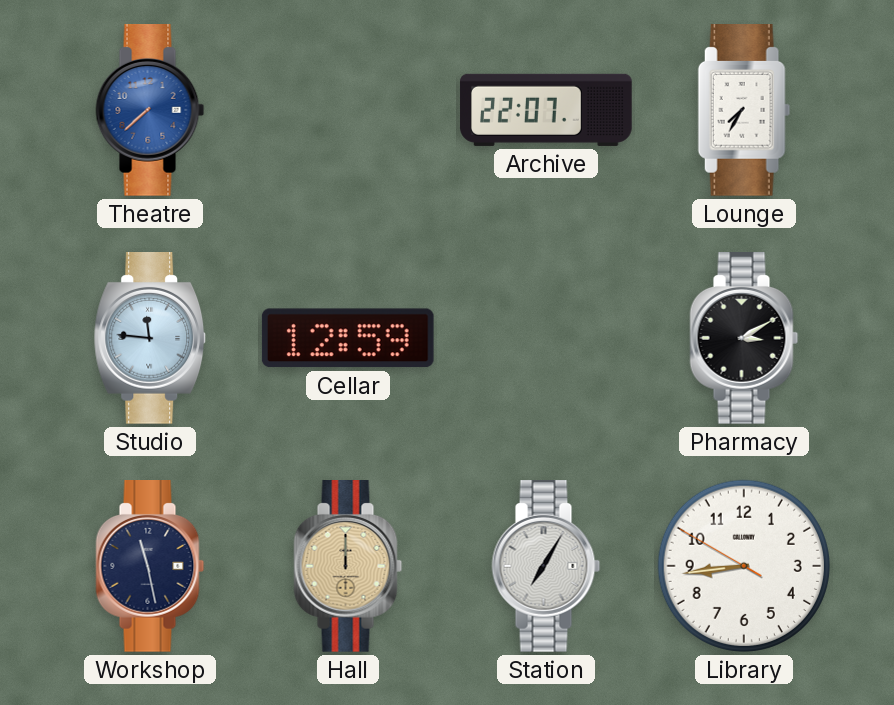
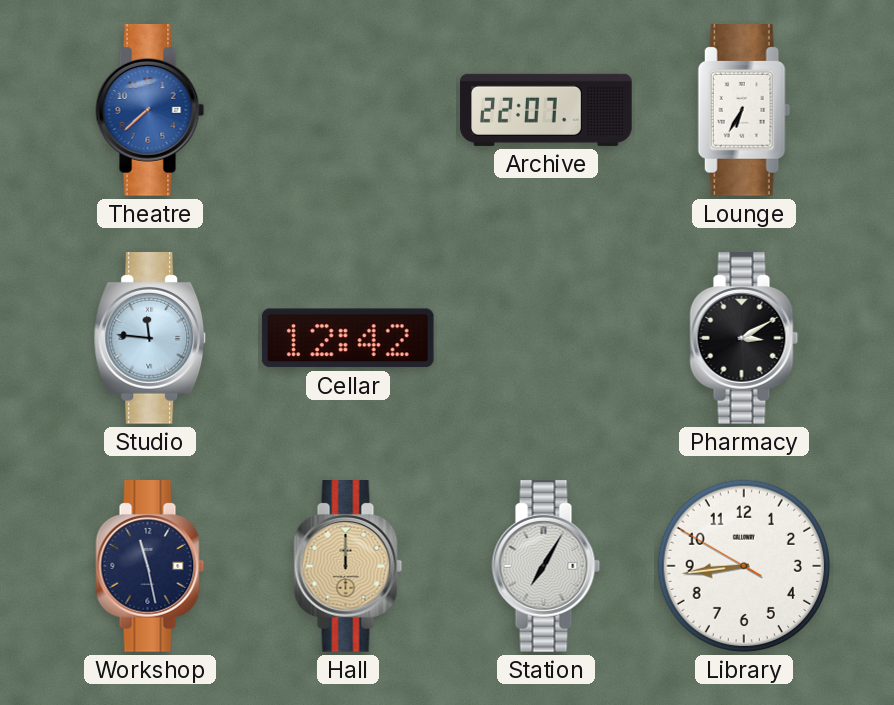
Lounge: 7:35 -> 6:35 (744, 111)
Cellar: 12:59 -> 12:42 (348, 338)
